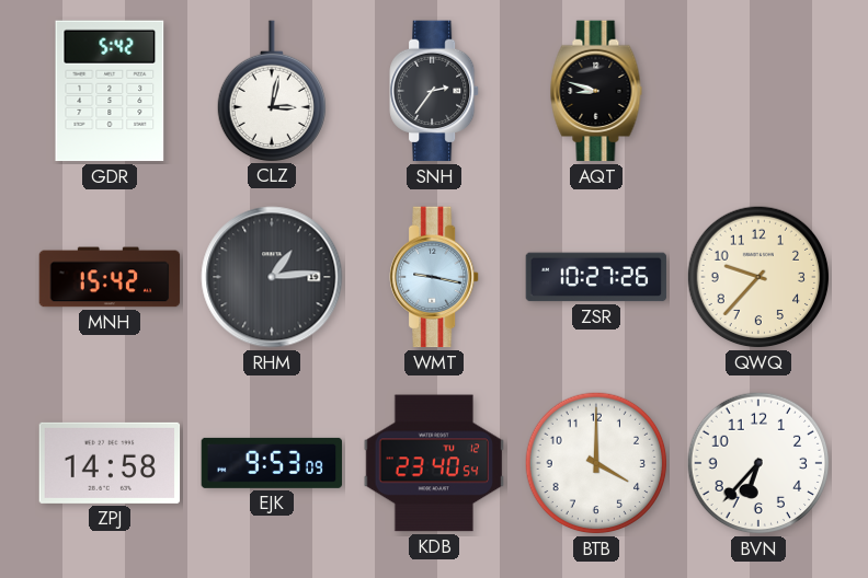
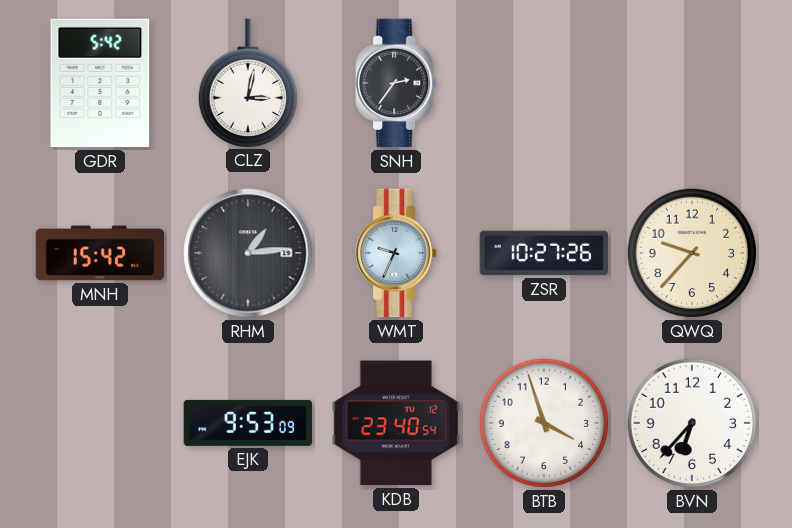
AQT: 8:48 -> none (596, 91)
WMT: 9:17 -> 9:34 (397, 253)
ZPJ: 14:58 -> none (110, 463)
BTB: 4:00 -> 3:57 (544, 423)
